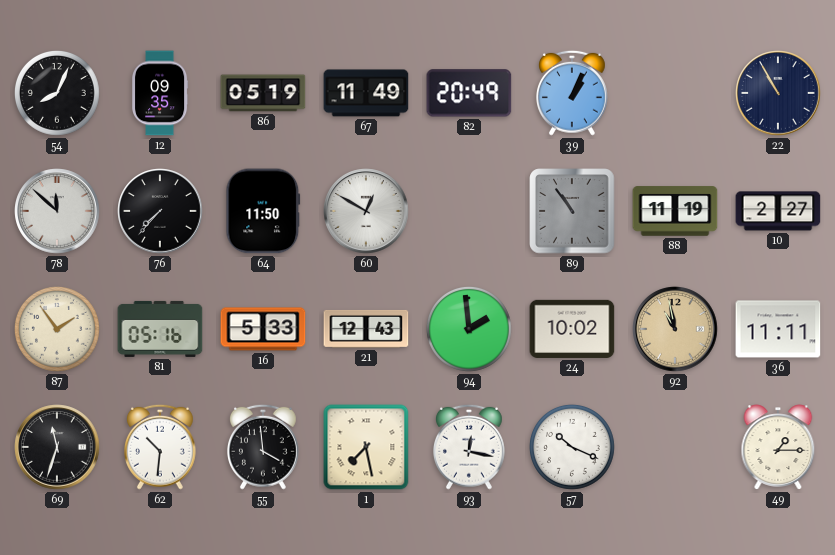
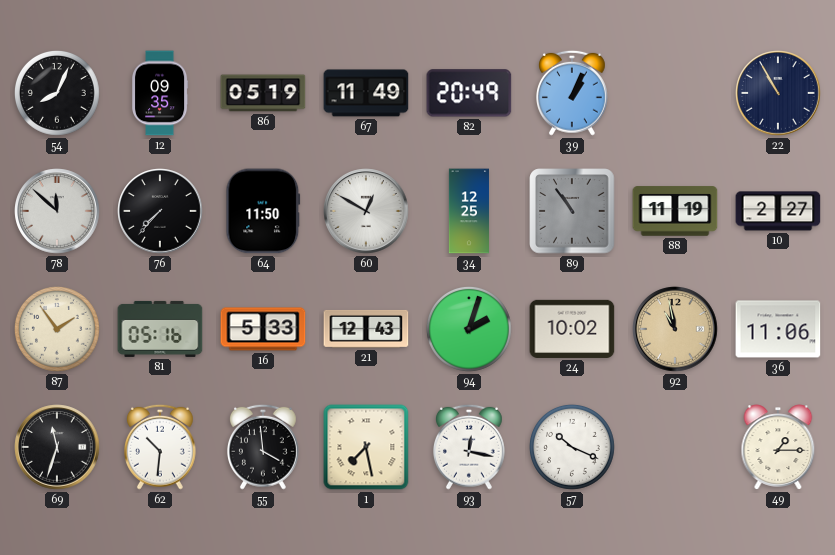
34: none -> 12:25 (469, 211)
94: 1:59 -> 2:03 (469, 329)
36: 11:11 -> 11:06 (778, 329)
